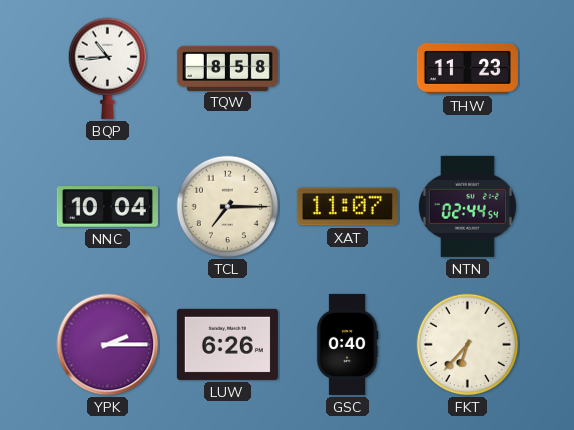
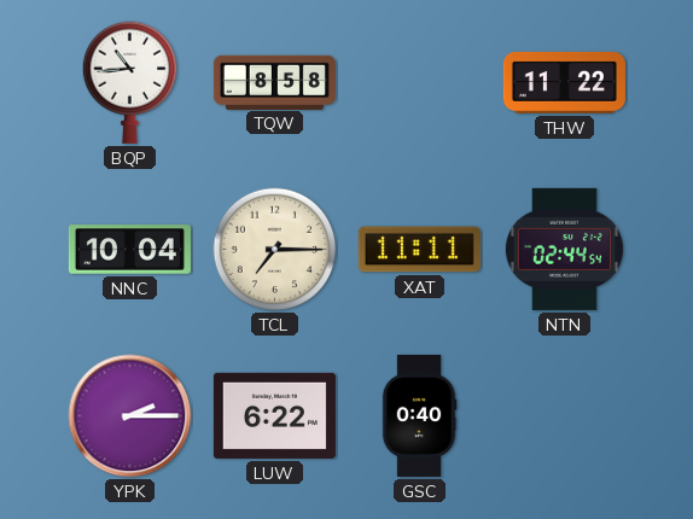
THW: 11:23 -> 11:22 (564, 82)
XAT: 11:07 -> 11:11 (419, 250)
LUW: 6:26 -> 6:22 (274, 415)
FKT: 6:37 -> none (468, 345)
